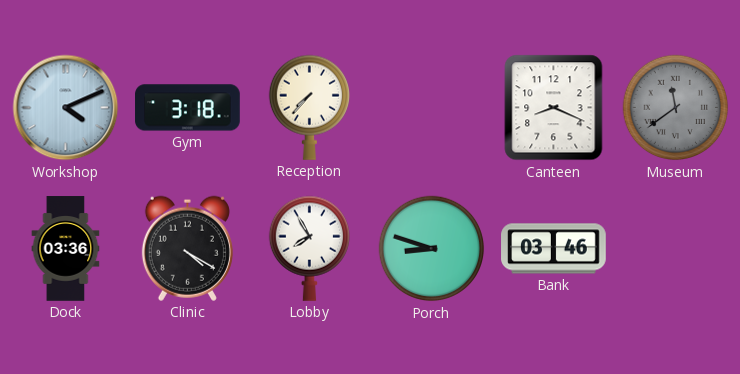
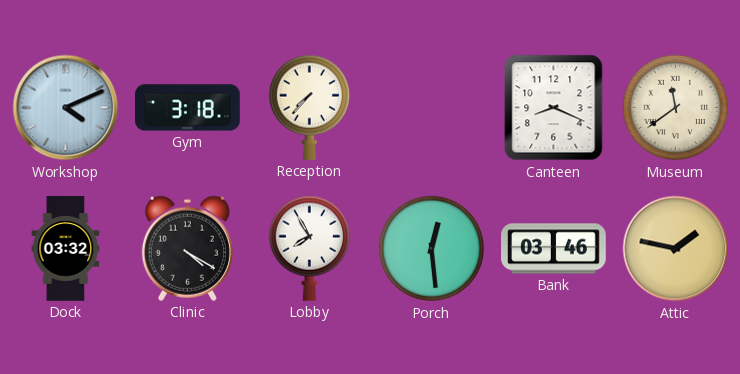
Museum dial: grey -> cream (676, 108)
Dock: 03:36 -> 03:32 (66, 249)
Porch: 8:48 -> 12:29 (432, 249)
Attic: none -> 1:47 (676, 249)
